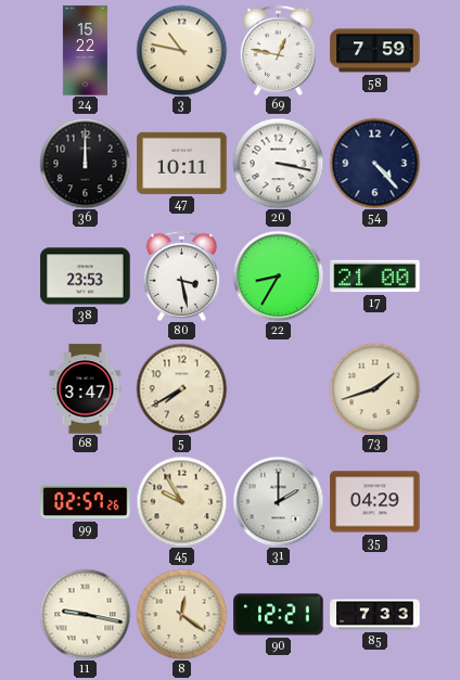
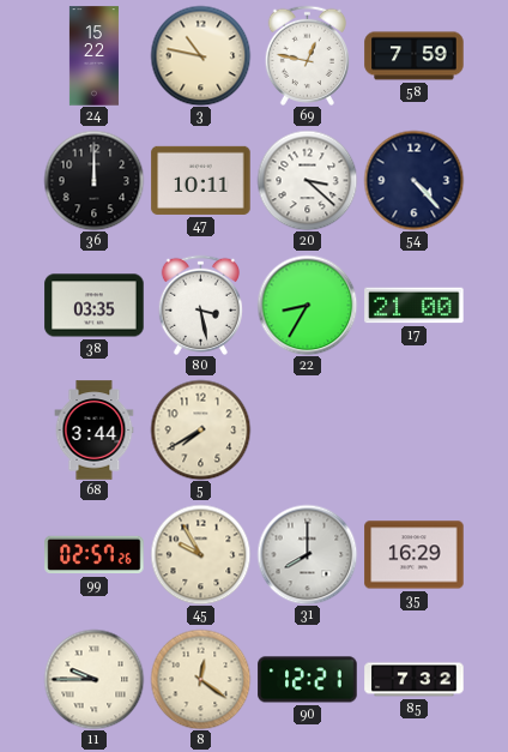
20: 3:17 -> 3:22 (307, 180)
38: 23:53 -> 03:35 (95, 306)
68: 3:47 -> 3:44 (95, 431)
73: 1:42 -> none (374, 388)
31: 2:00 -> 8:00 (307, 554)
35: 04:29 -> 16:29 (415, 555)
11: 9:17 -> 9:45 (93, 679)
85: 7:33 -> 7:32 (415, 680)
